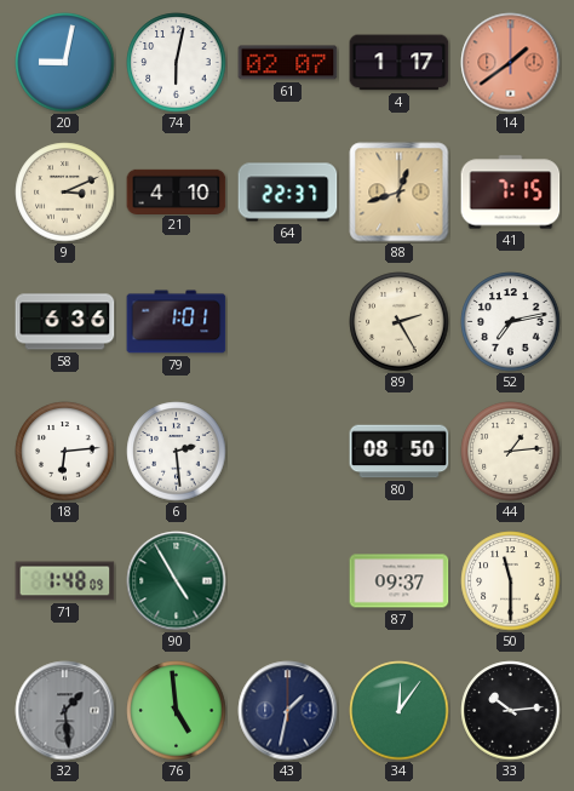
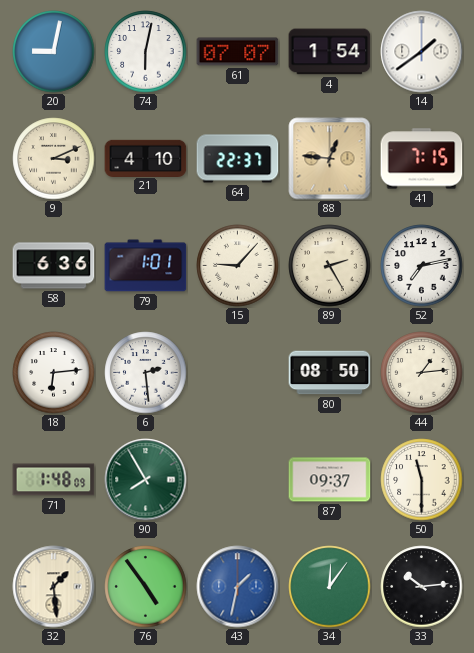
61: 02:07 -> 07:07 (238, 52)
4: 1:17 -> 1:54 (330, 52)
14 dial: salmon -> white (422, 52)
88: 12:42 -> 12:46 (330, 159)
15: none -> 9:07 (238, 266)
90: 4:55 -> 7:55 (146, 480)
32 dial: grey -> cream (54, 587)
76: 4:59 -> 4:54 (146, 587)
43 dial: navy -> blue (238, 587)
